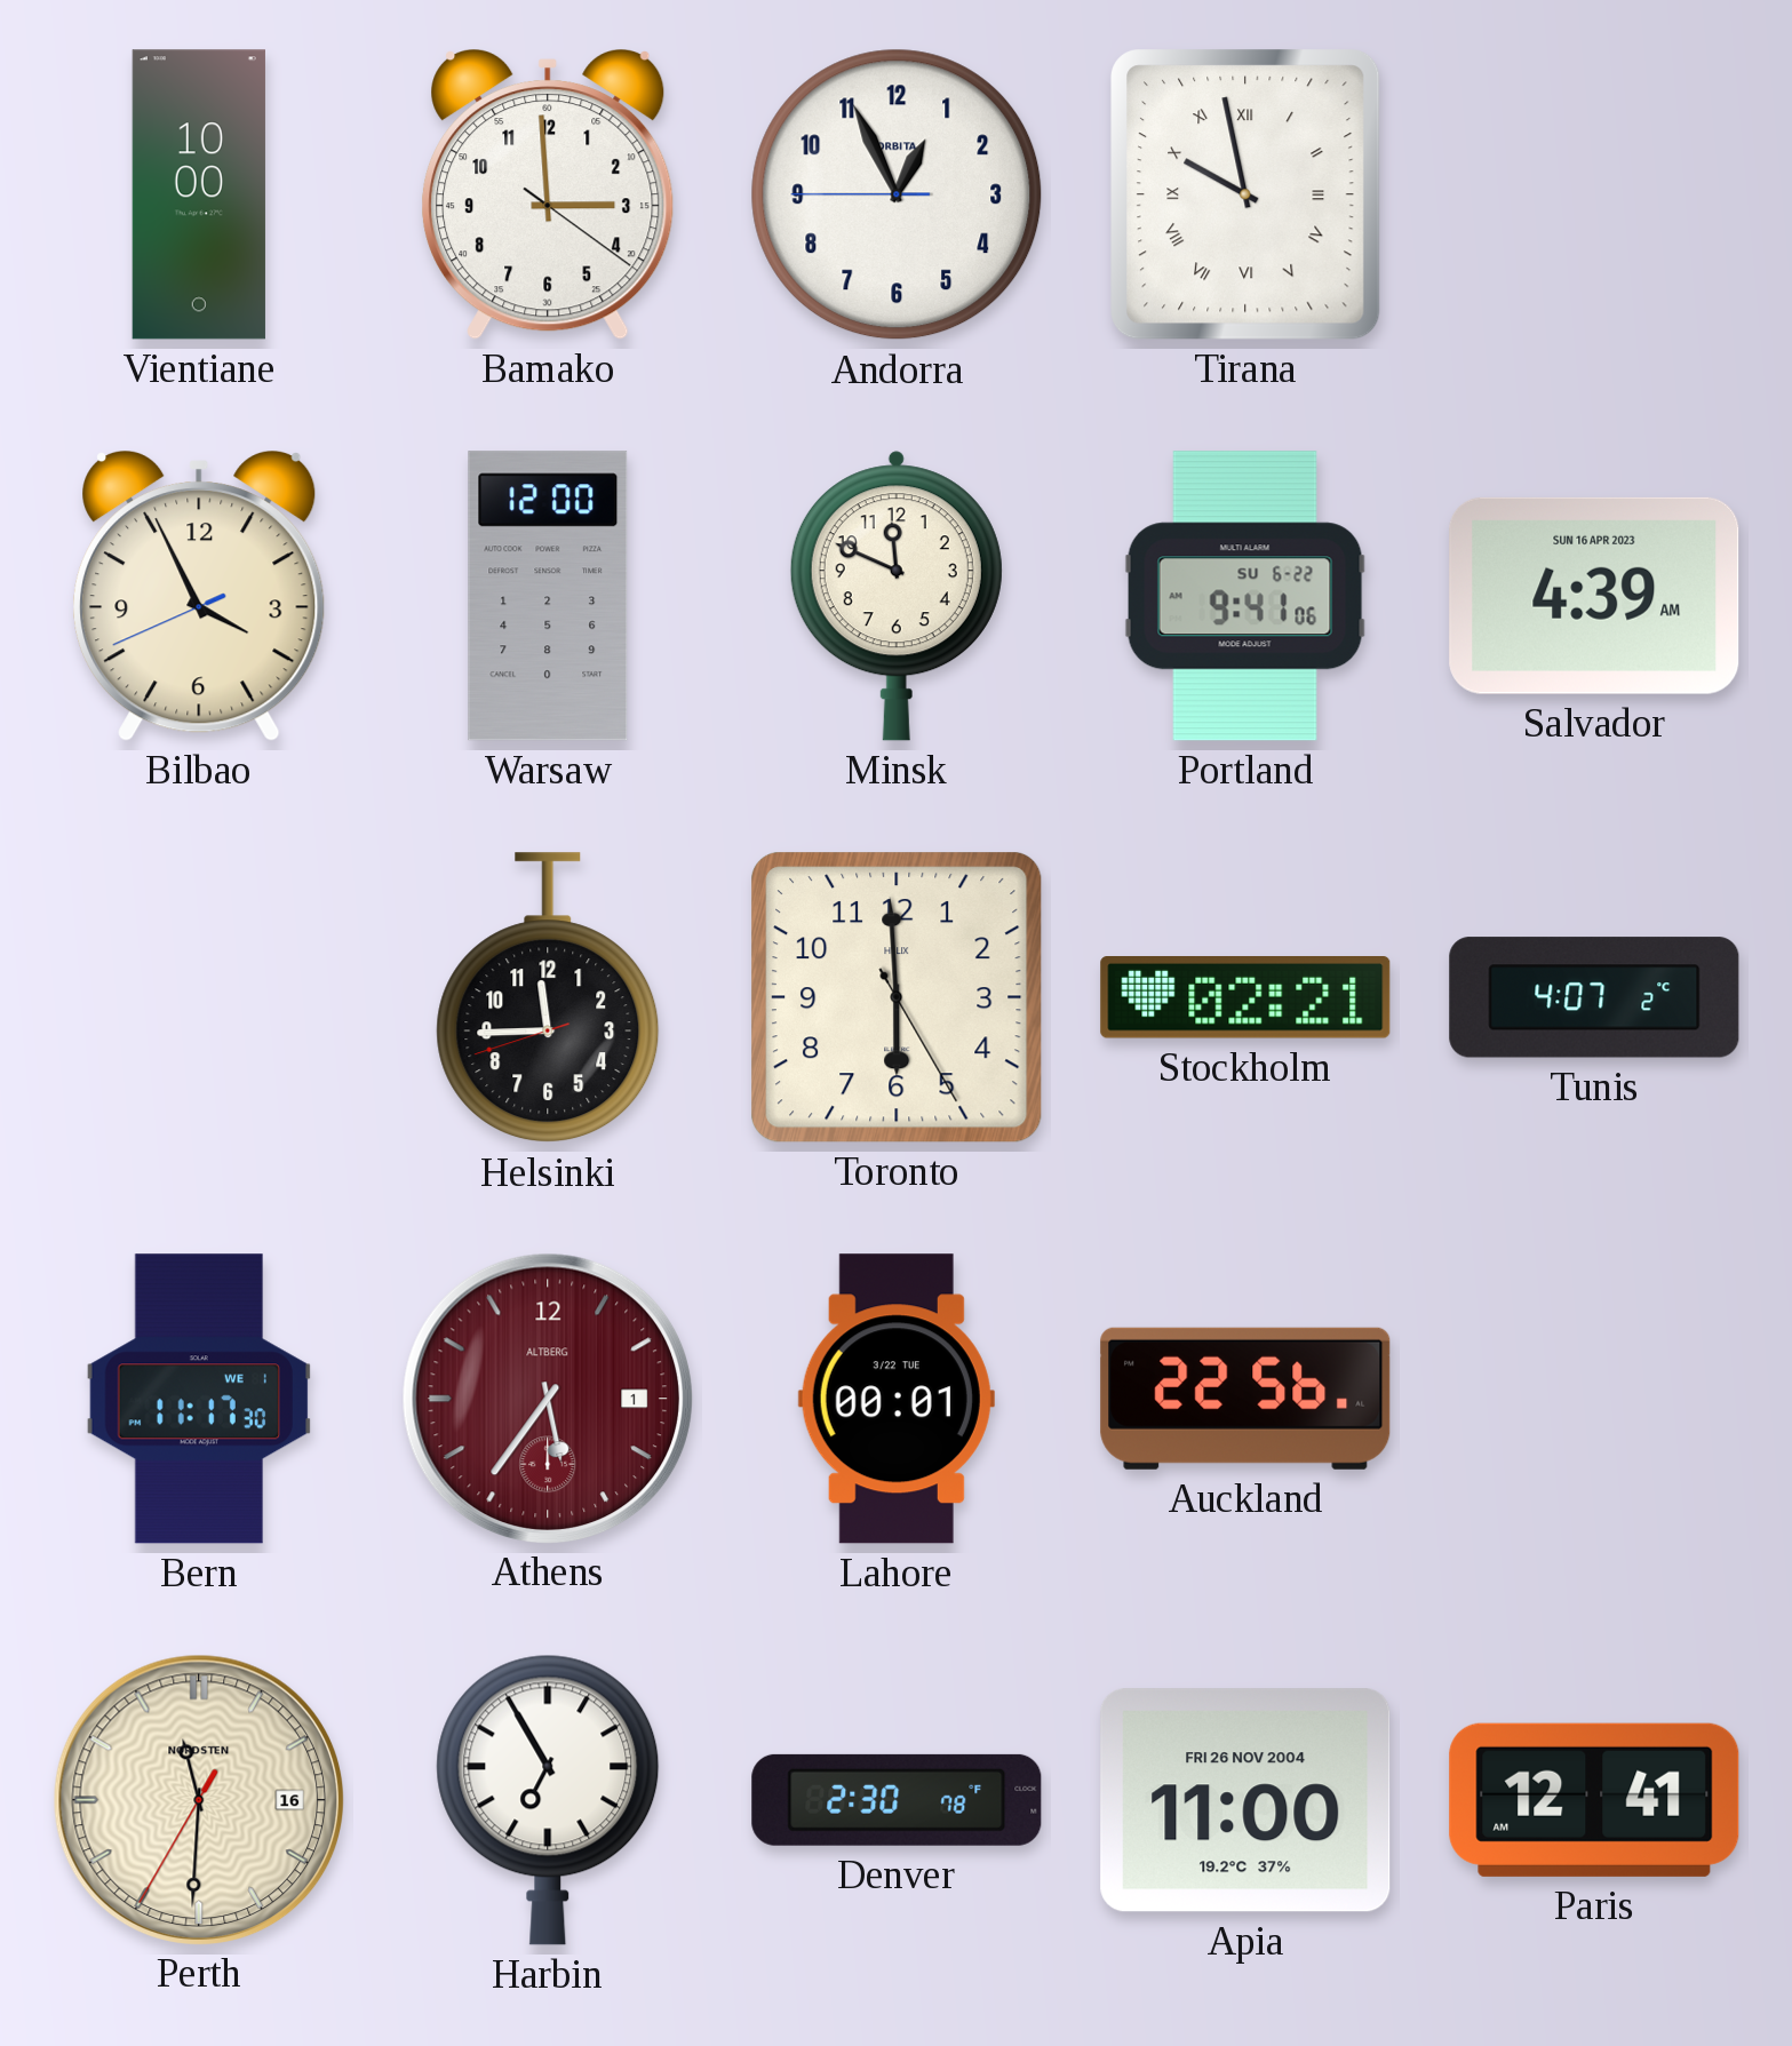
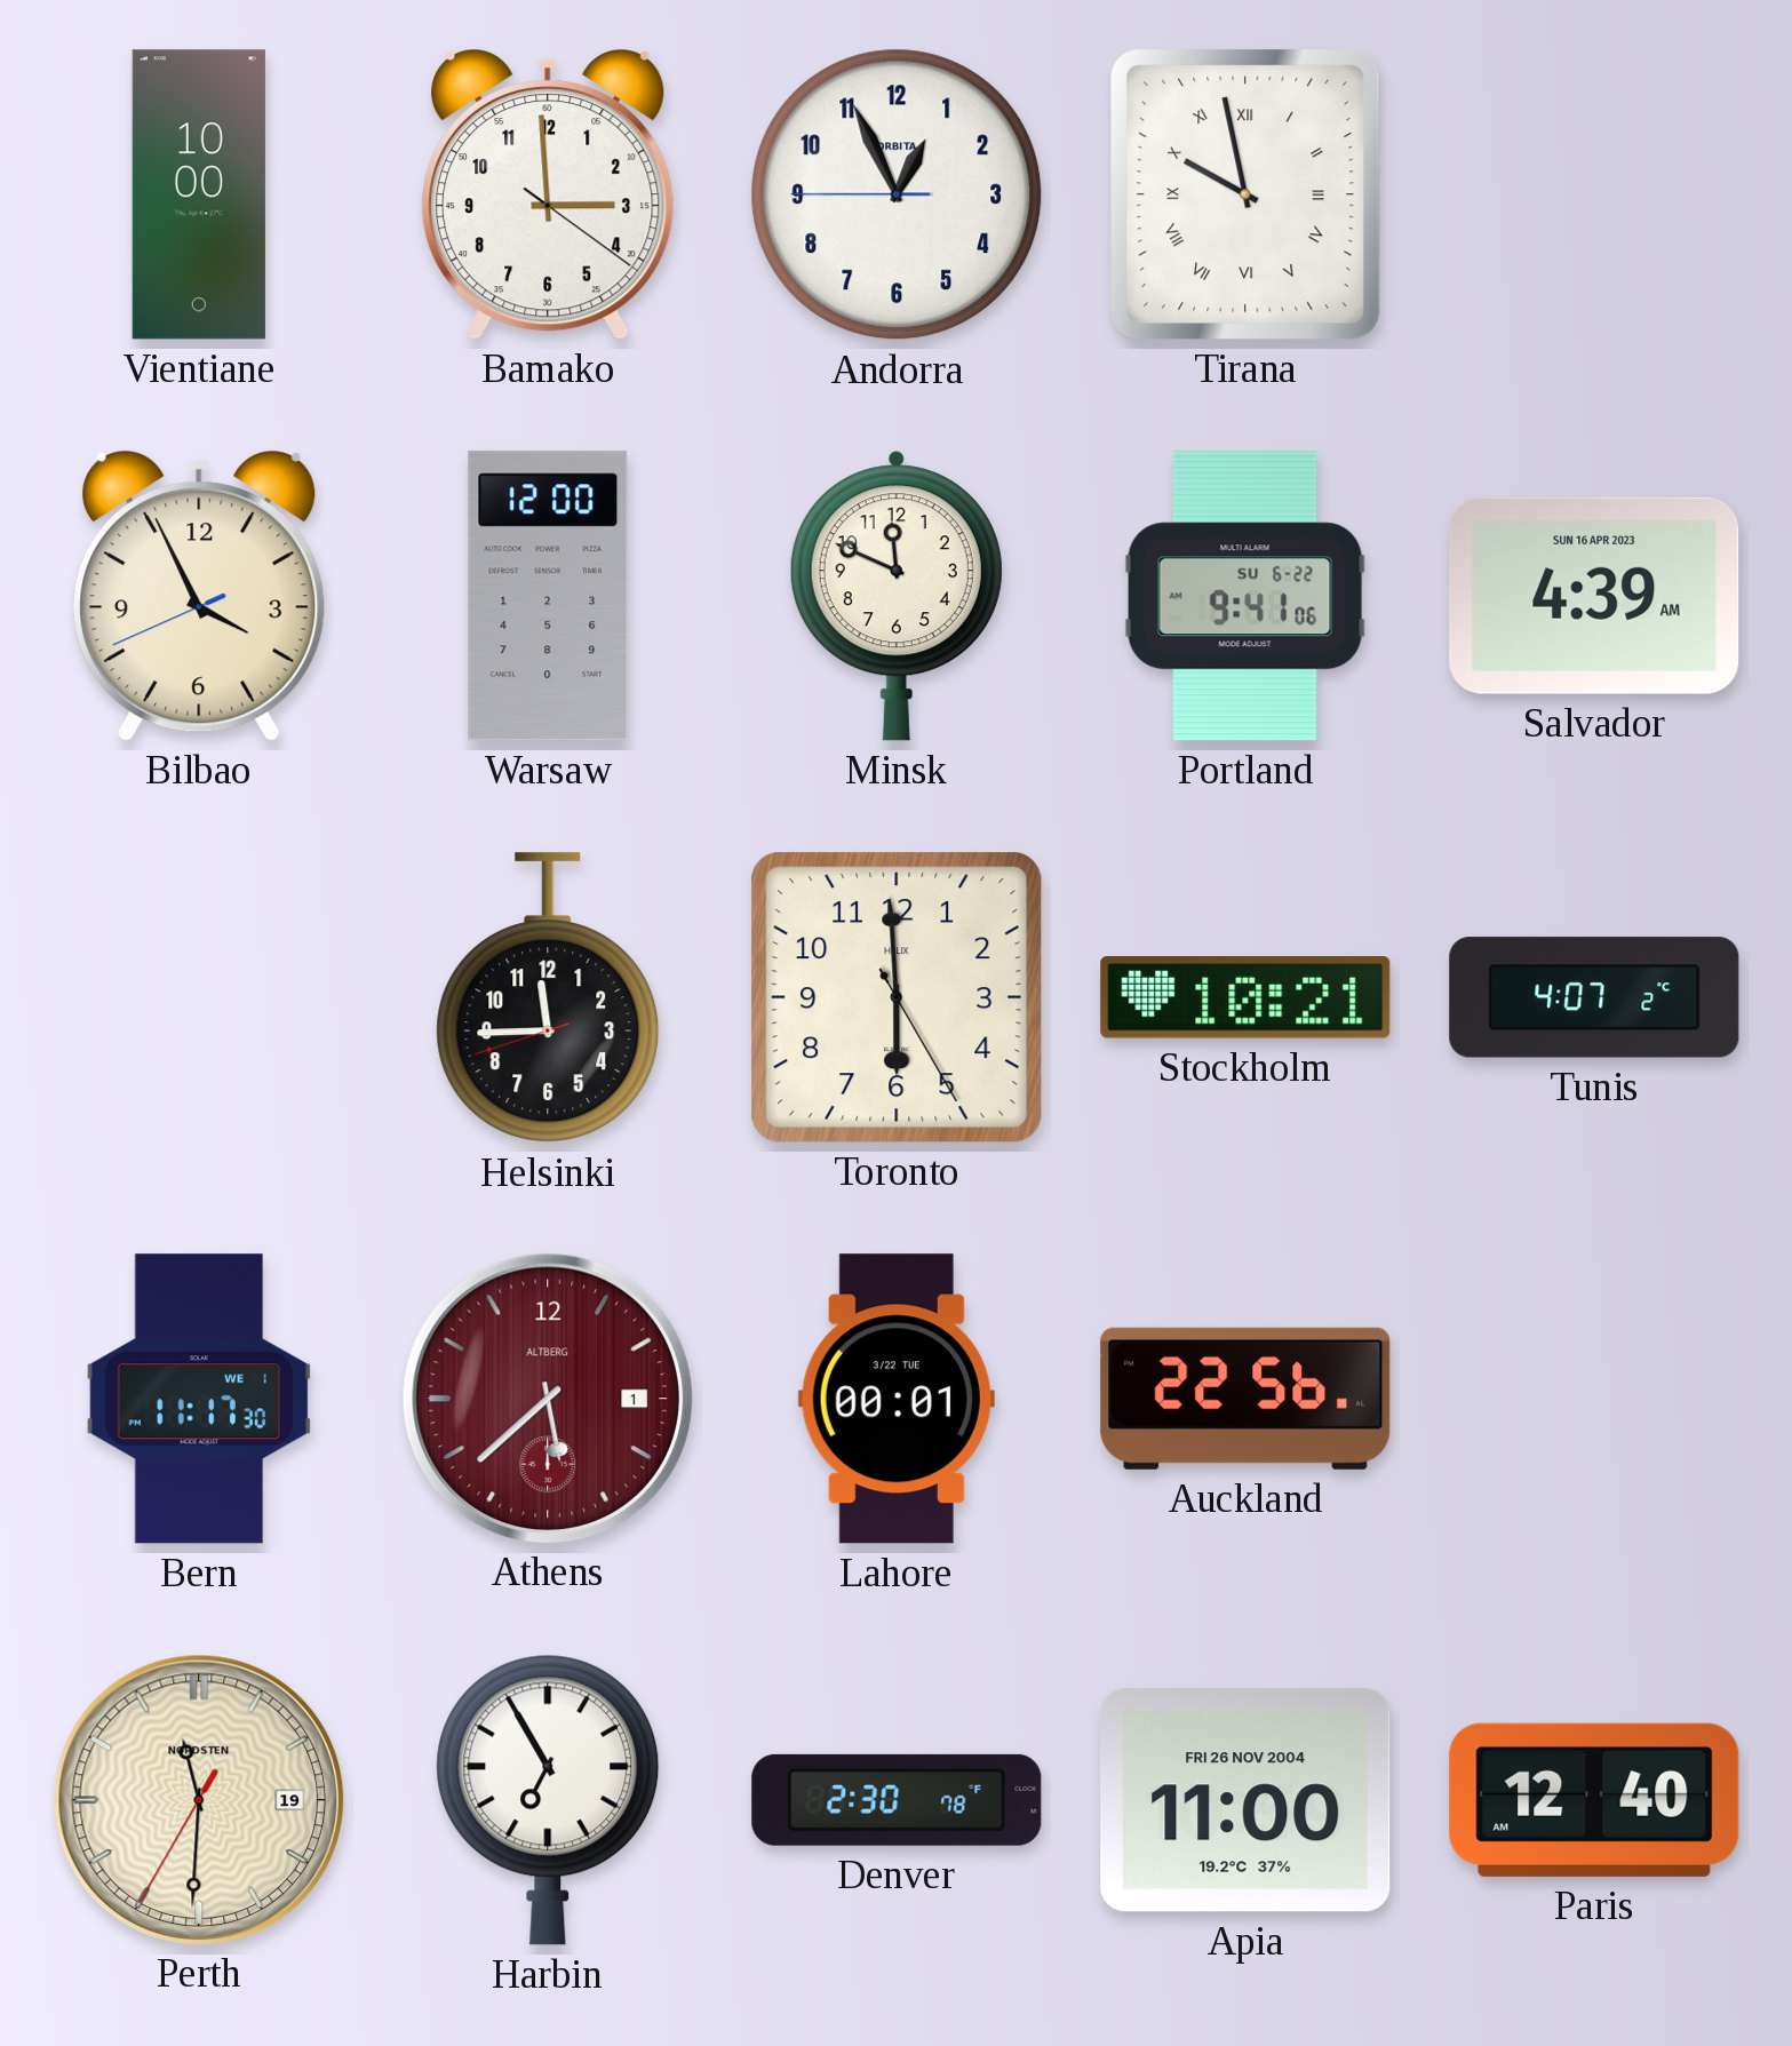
Stockholm: 02:21 -> 10:21 (1245, 998)
Athens: 5:36 -> 5:38 (547, 1398)
Perth date: 16 -> 19 (198, 1799)
Paris: 12:41 -> 12:40 (1594, 1800)
